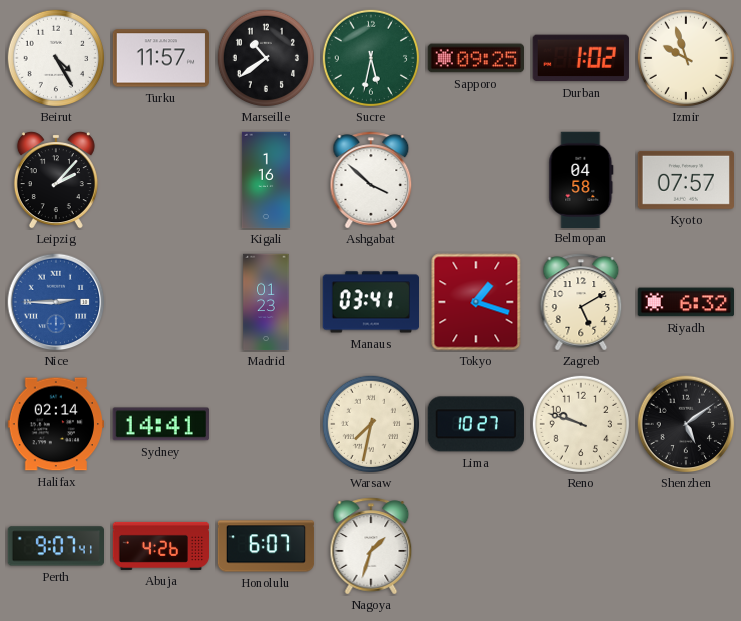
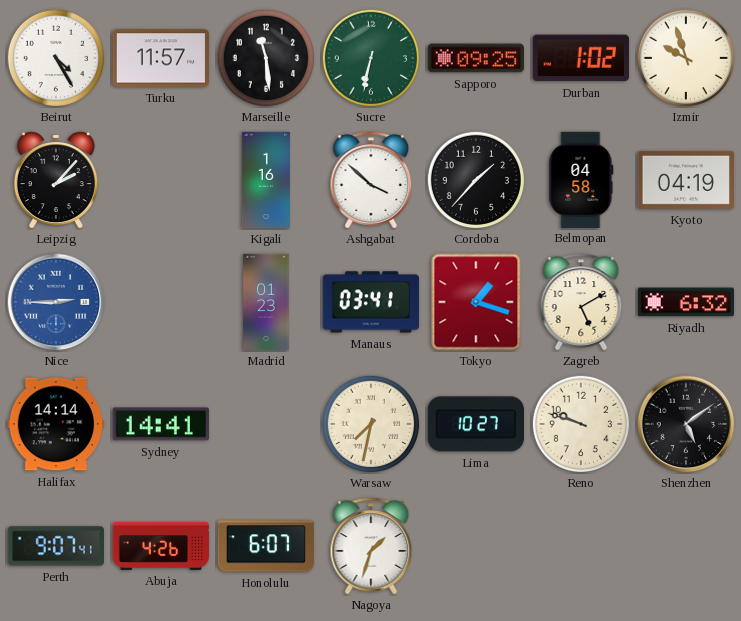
Marseille: 10:39 -> 11:29 (265, 57)
Sucre: 5:32 -> 6:32 (370, 57)
Cordoba: none -> 1:37 (475, 179)
Kyoto: 07:57 -> 04:19 (685, 180)
Halifax: 02:14 -> 14:14 (55, 424)
